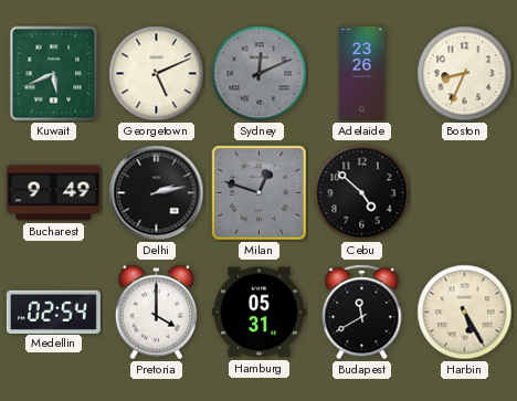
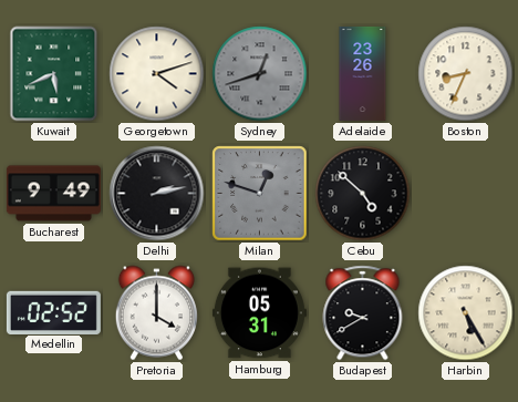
Georgetown: 5:11 -> 4:12 (157, 74)
Sydney: 12:11 -> 12:42 (260, 74)
Medellin: 02:54 -> 02:52 (53, 312)
Budapest: 11:40 -> 9:40 (363, 313)
